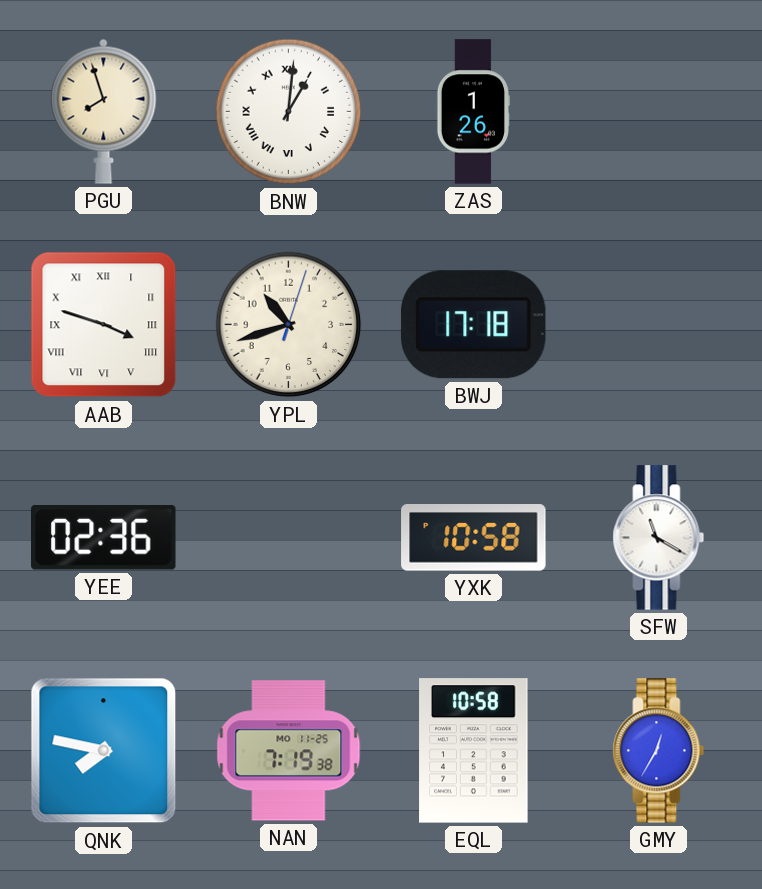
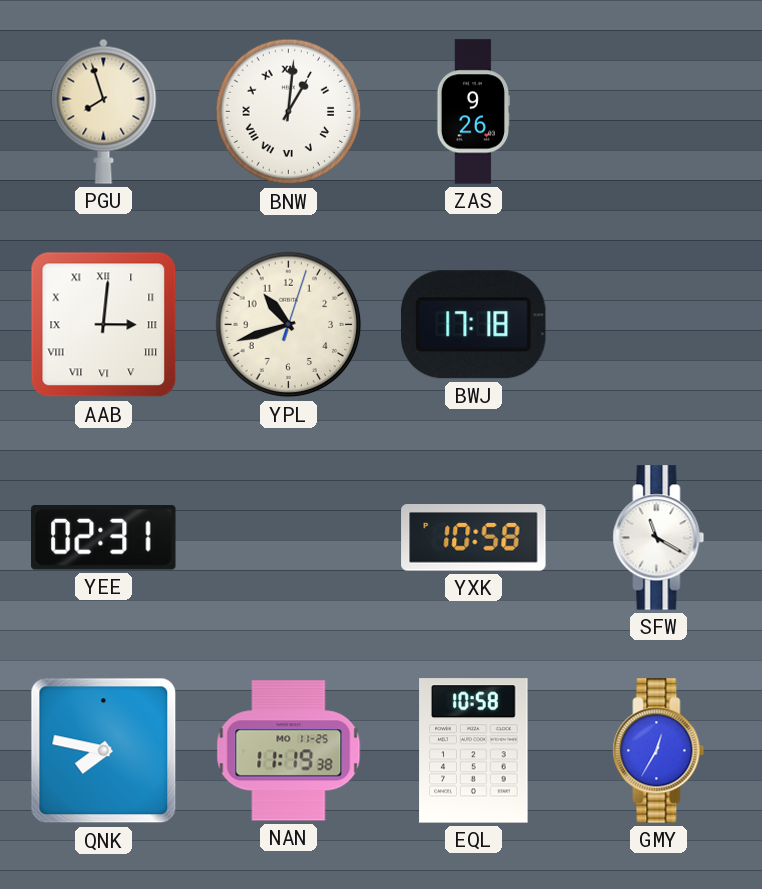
ZAS: 1:26 -> 9:26 (473, 112)
AAB: 3:48 -> 3:01 (104, 325)
YEE: 02:36 -> 02:31 (104, 538)
NAN: 7:19 -> 11:19 (289, 751)
